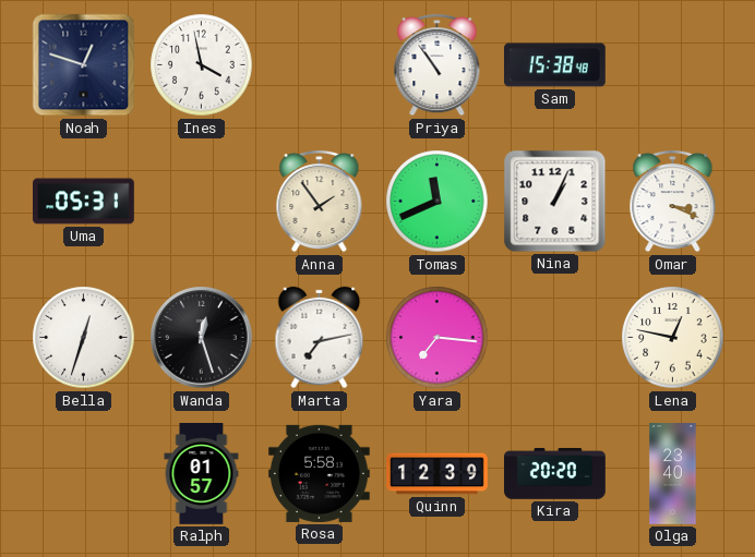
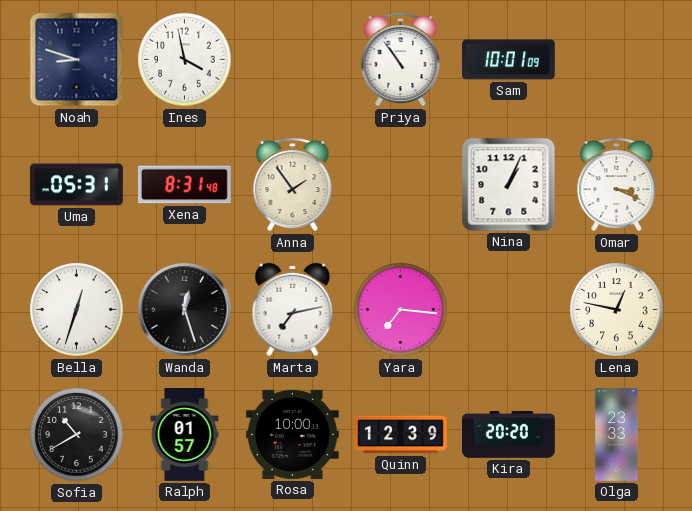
Noah: 12:48 -> 8:48 (77, 60)
Sam: 15:38 -> 10:01 (509, 60)
Xena: none -> 8:31 (185, 185)
Tomas: 11:41 -> none (438, 202)
Sofia: none -> 10:40 (77, 435)
Rosa: 5:58 -> 10:00 (293, 434)
Olga: 23:40 -> 23:33 (617, 435)
